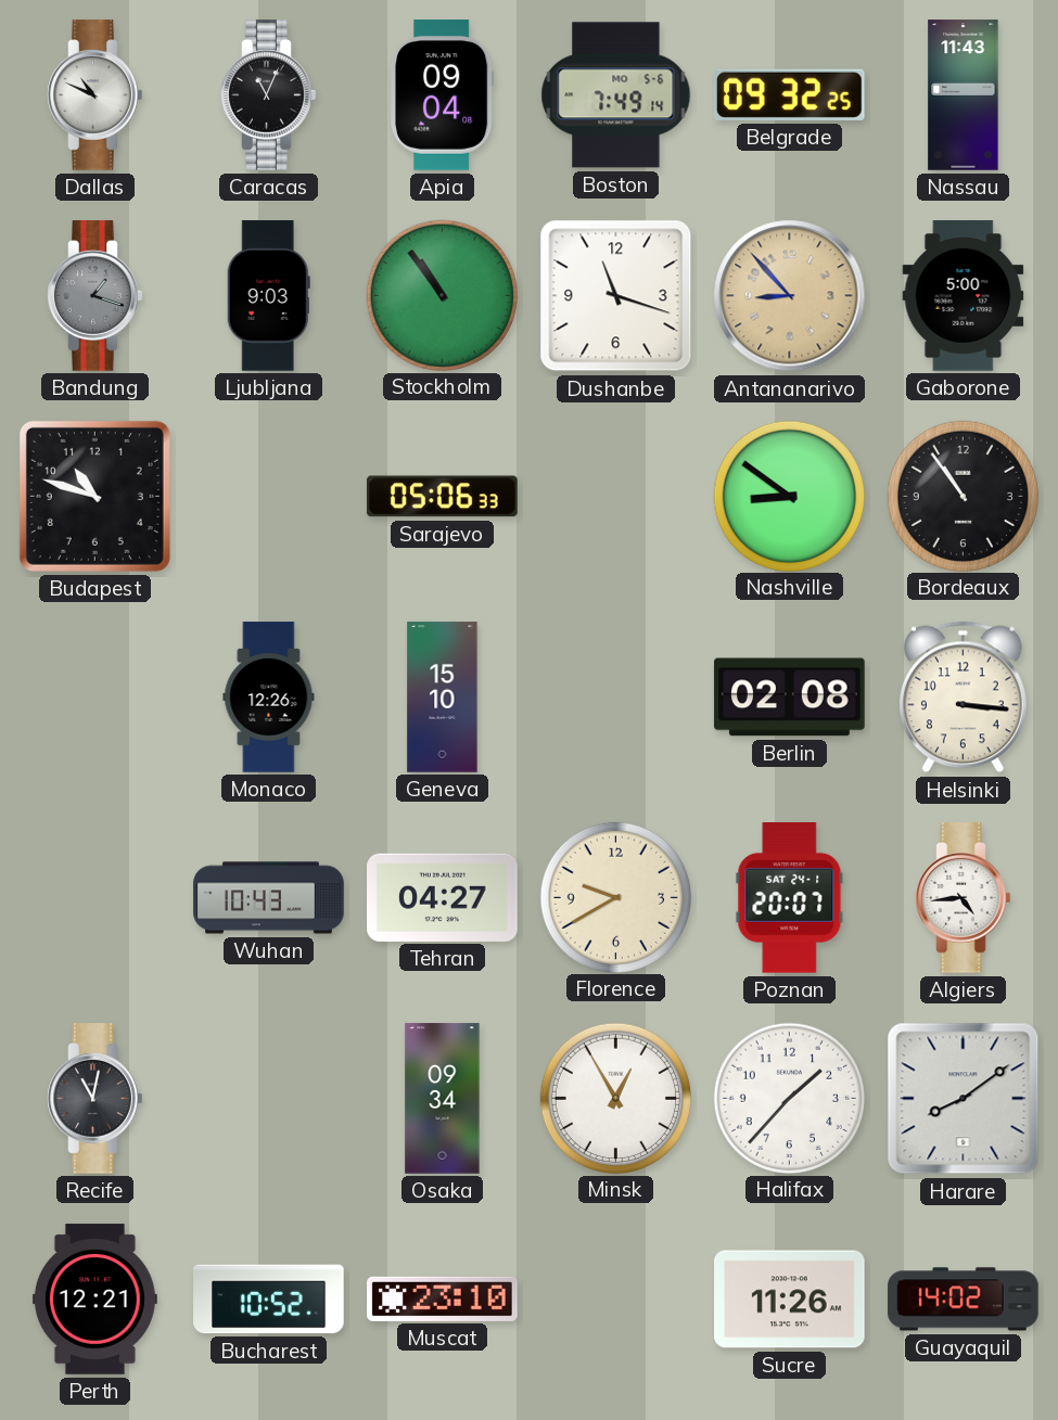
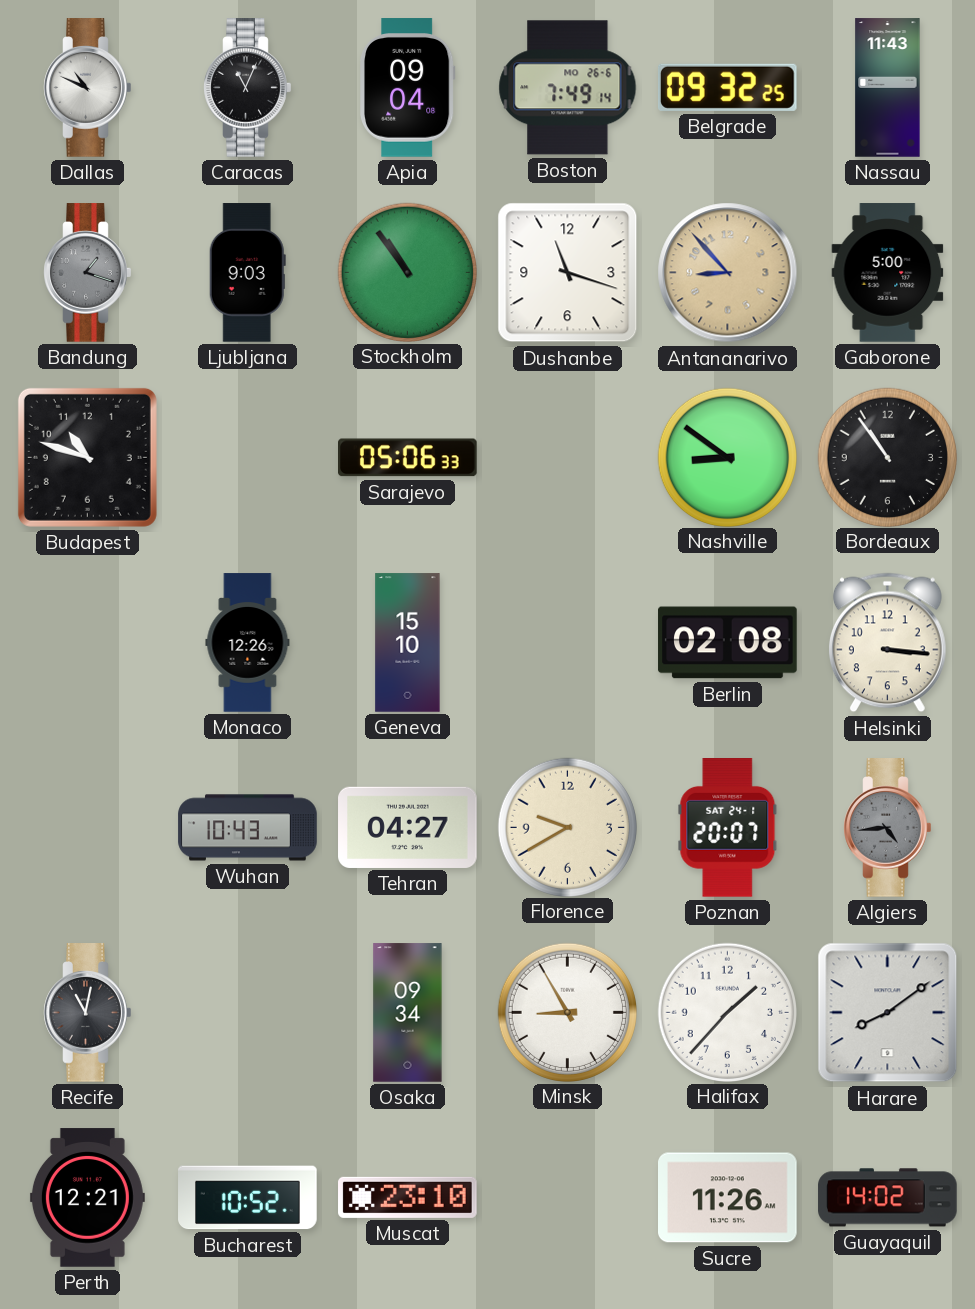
Boston date: MO 5-6 -> MO 26-6 (568, 88)
Algiers dial: white -> grey (888, 828)
Minsk: 12:55 -> 8:55 (567, 1012)
